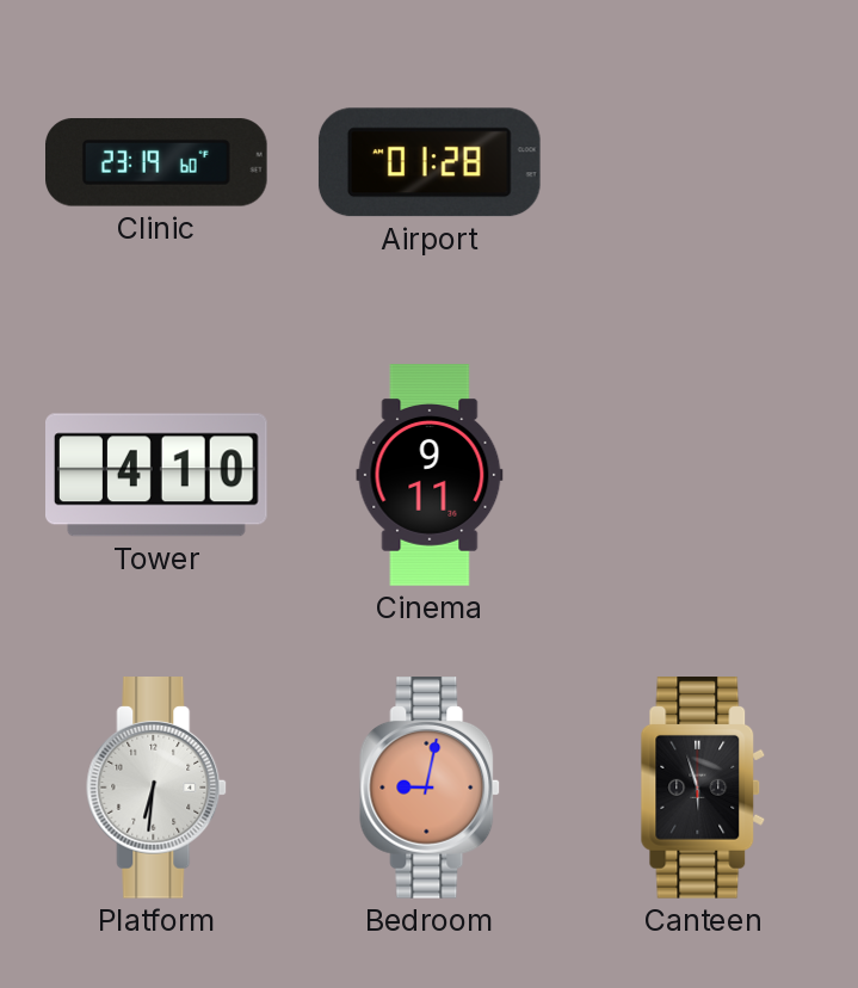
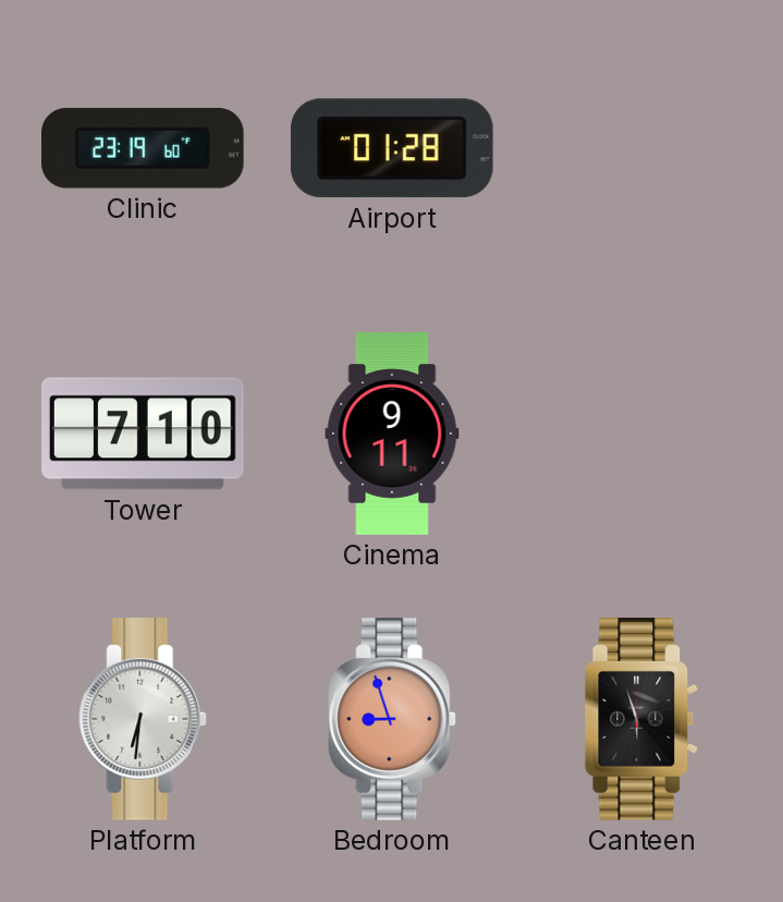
Tower: 4:10 -> 7:10 (144, 434)
Bedroom: 9:02 -> 8:57 (393, 720)
